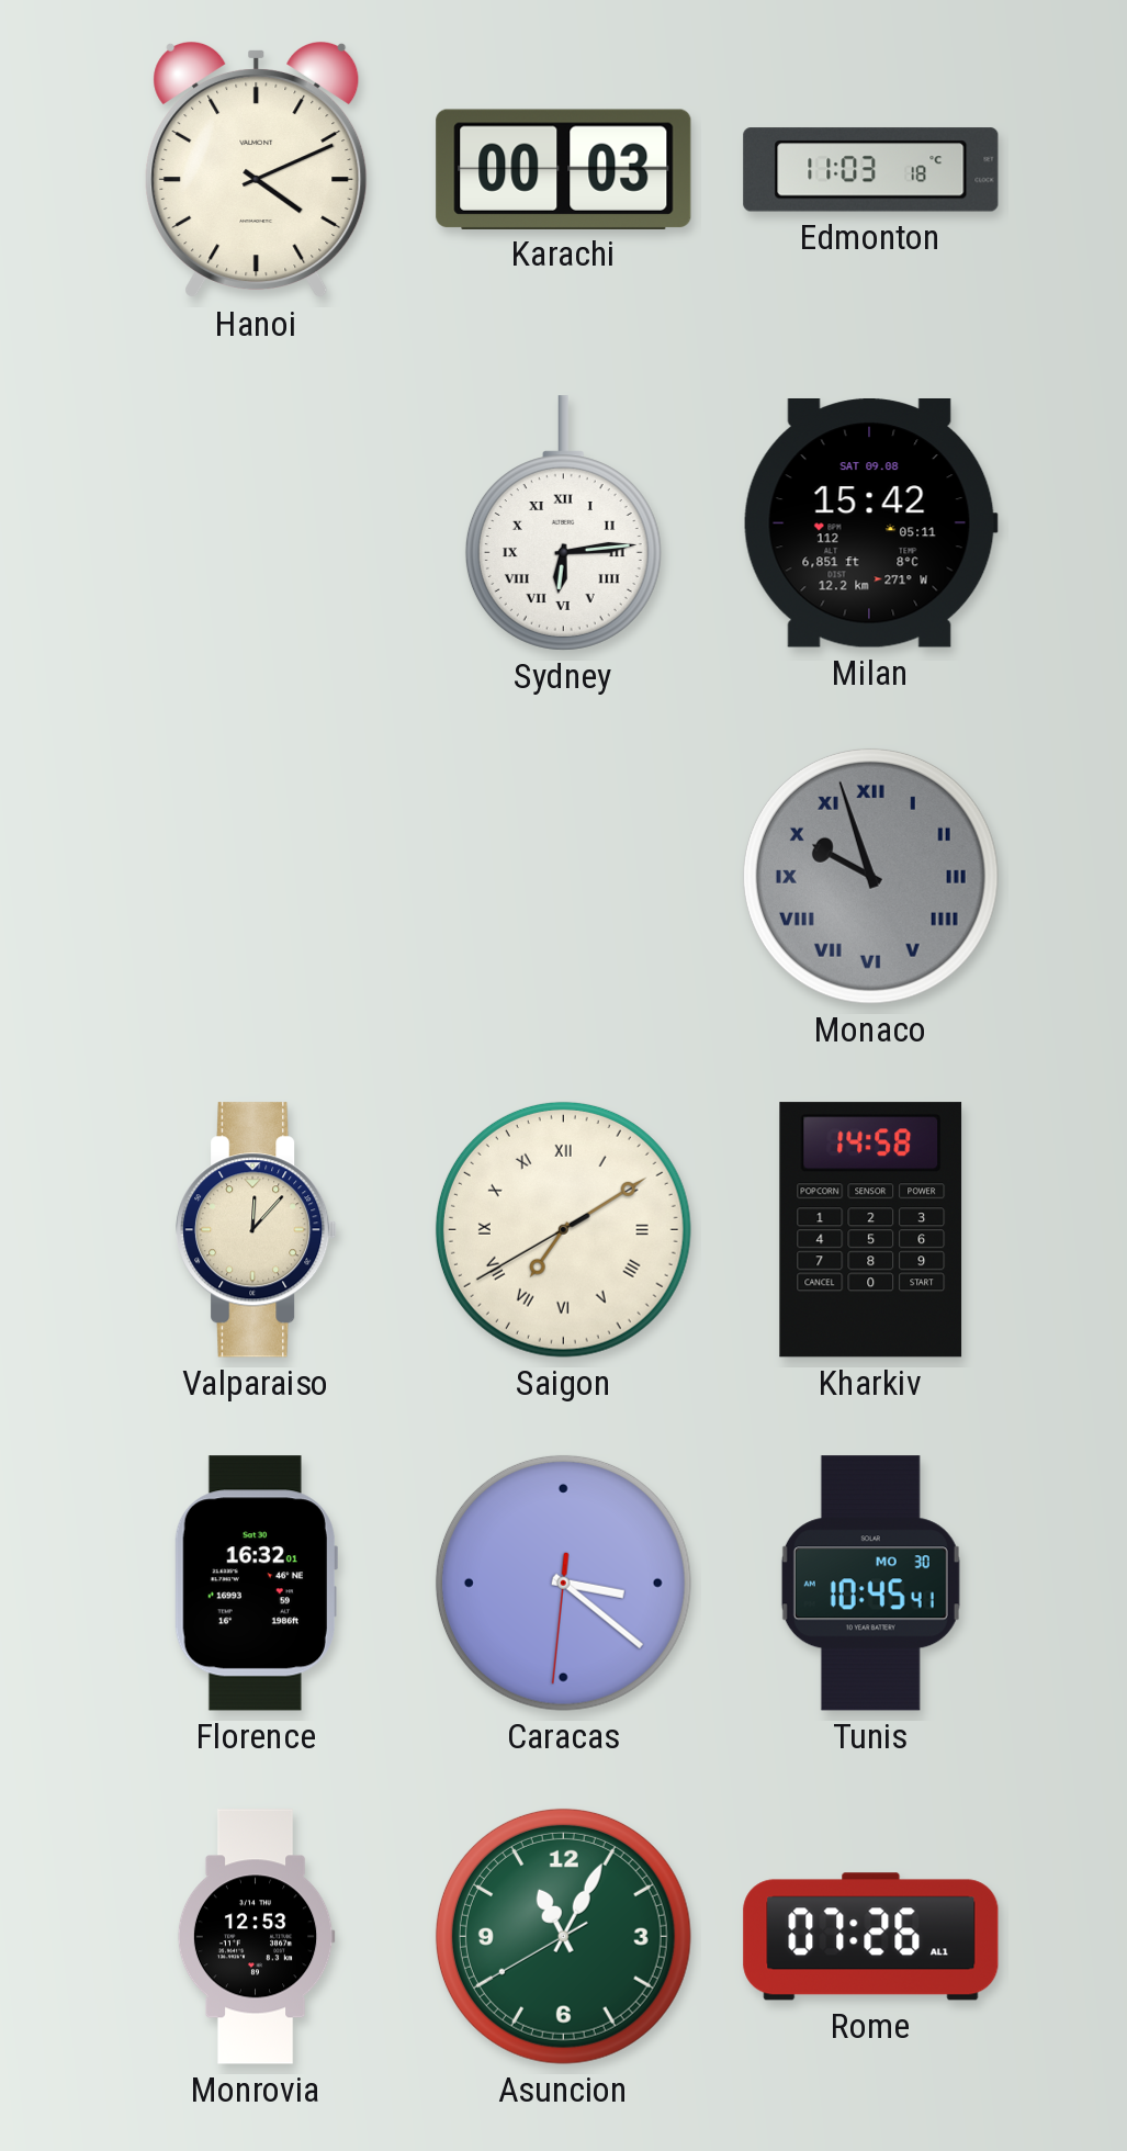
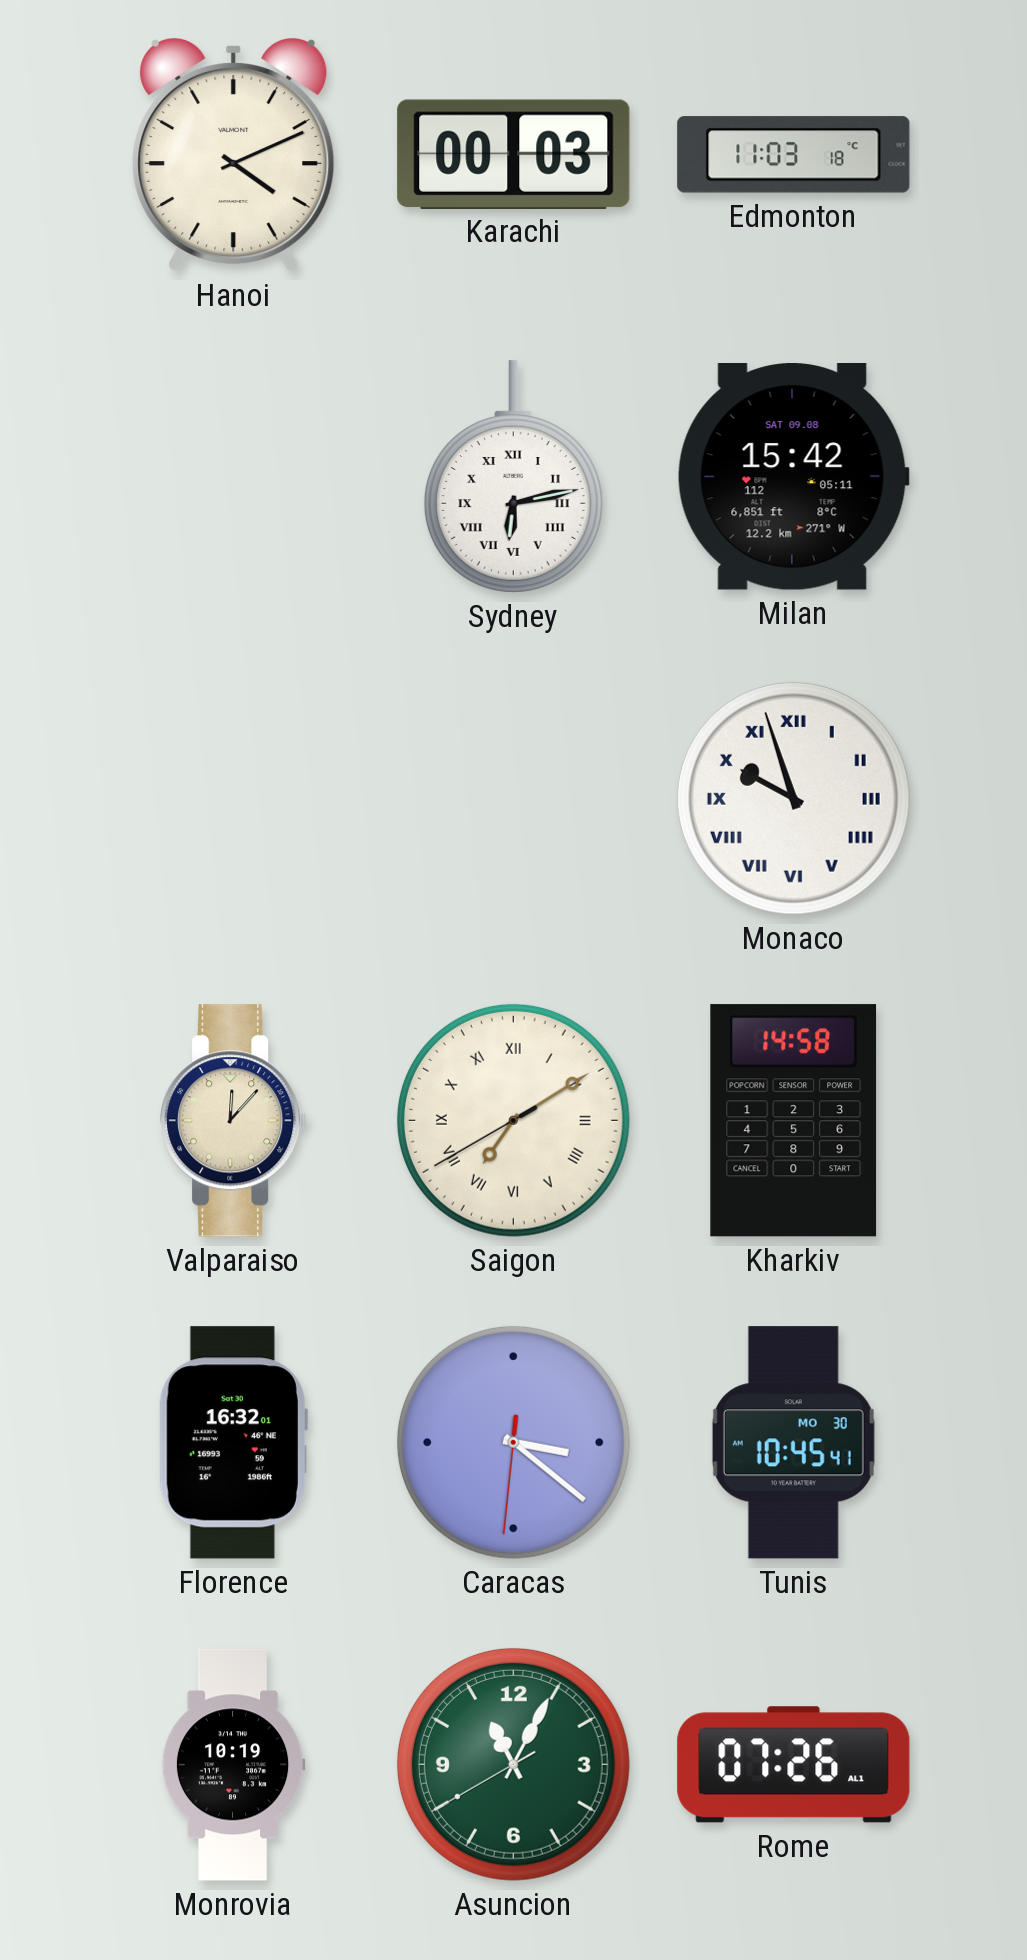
Sydney: 6:14 -> 6:13 (513, 477)
Monaco dial: grey -> white (793, 798)
Monrovia: 12:53 -> 10:19 (233, 1765)
